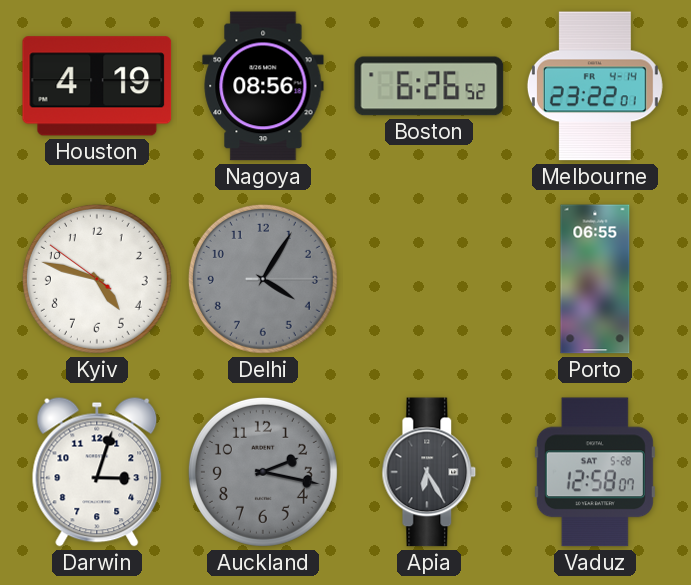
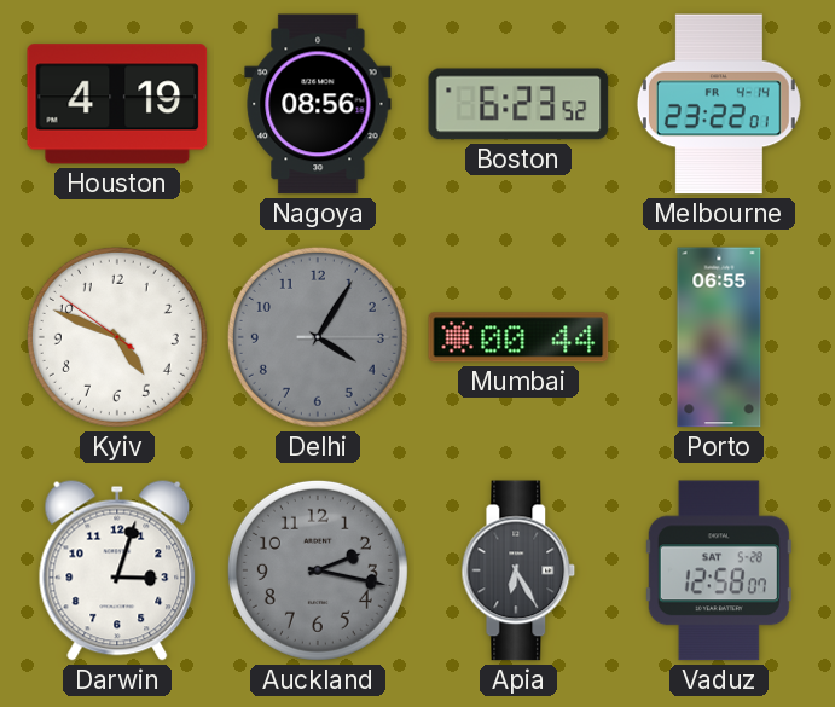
Boston: 6:26 -> 6:23 (518, 104)
Kyiv: 4:47 -> 4:48 (117, 337)
Mumbai: none -> 00:44 (518, 337)
